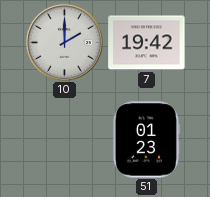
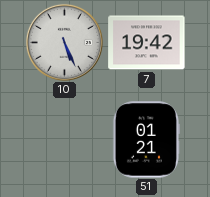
10: 2:00 -> 5:26 (64, 42)
51: 01:23 -> 01:21 (146, 140)
